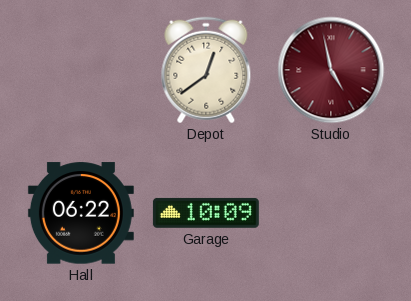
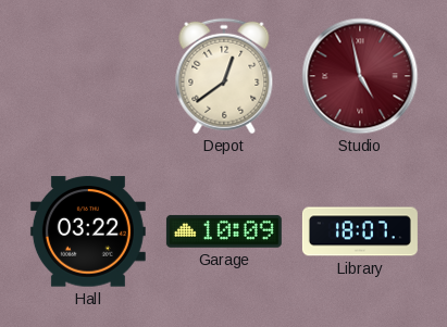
Hall: 06:22 -> 03:22 (88, 231)
Library: none -> 18:07 (360, 231)
